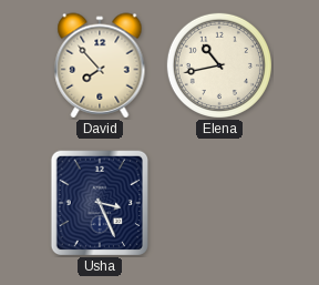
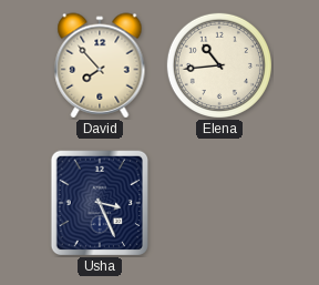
Elena: 10:43 -> 10:44 (219, 65)
